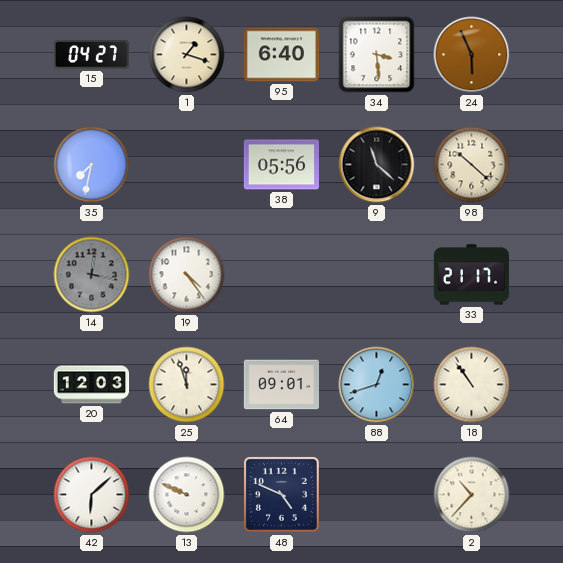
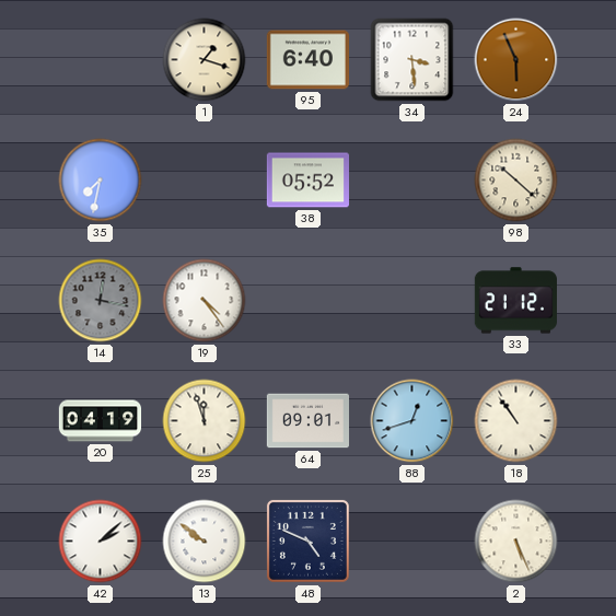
15: 04:27 -> none (91, 55)
38: 05:56 -> 05:52 (307, 181)
9: 11:22 -> none (377, 165)
33: 21:17 -> 21:12 (515, 301)
20: 12:03 -> 04:19 (101, 421)
42: 6:08 -> 2:08 (101, 542)
13: 9:49 -> 9:51 (205, 542)
2: 10:37 -> 5:26 (516, 542)
